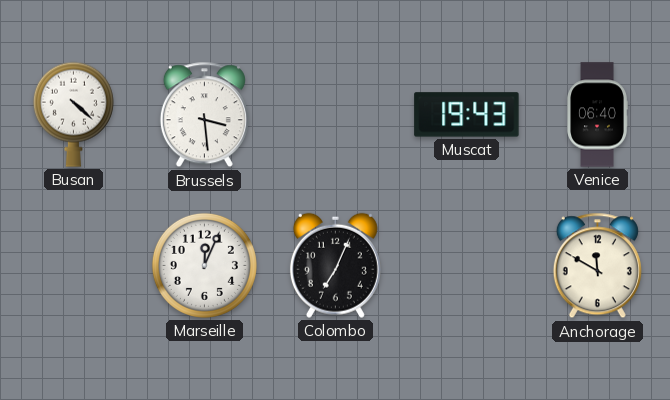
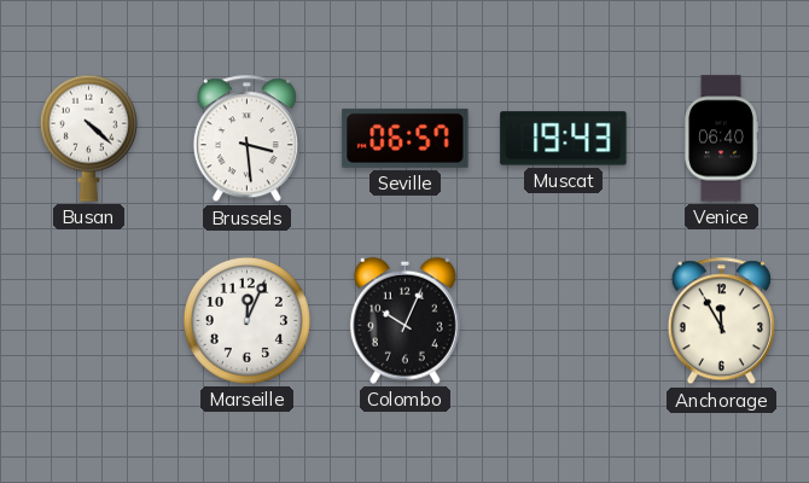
Seville: none -> 06:57 (406, 138)
Colombo: 7:04 -> 10:04 (405, 320)
Anchorage: 11:50 -> 11:55 (721, 321)
